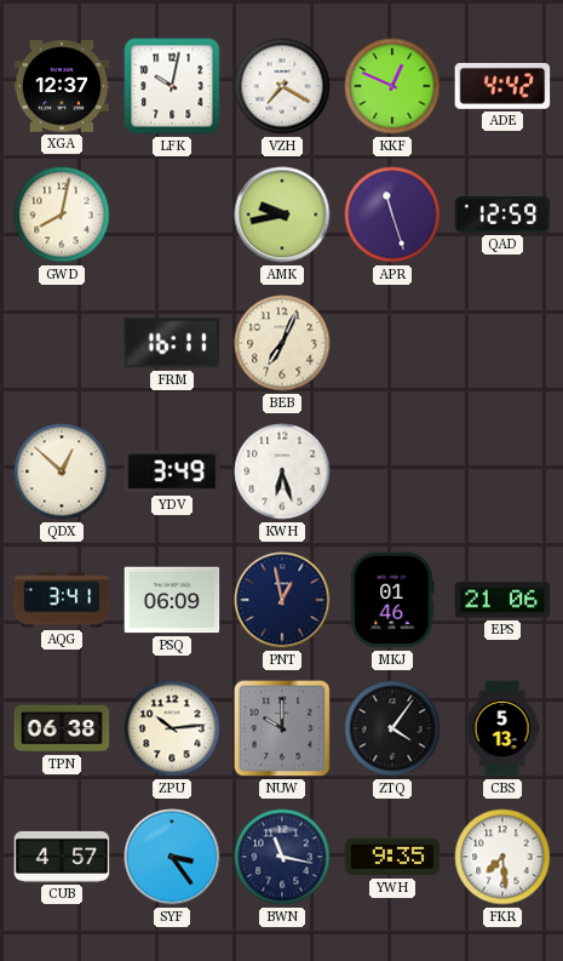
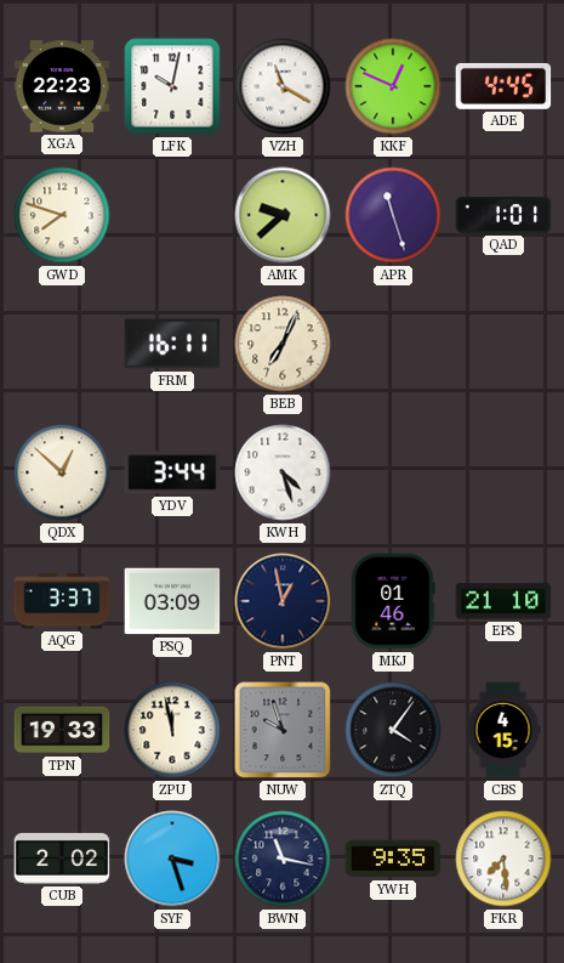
XGA: 12:37 -> 22:23 (62, 86)
VZH: 7:20 -> 11:20 (283, 86)
ADE: 4:42 -> 4:45 (503, 86)
GWD: 8:02 -> 7:48 (62, 215)
AMK: 9:43 -> 9:38 (283, 215)
QAD: 12:59 -> 1:01 (503, 215)
YDV: 3:49 -> 3:44 (172, 472)
KWH: 6:27 -> 4:27 (283, 472)
AQG: 3:41 -> 3:37 (62, 601)
PSQ: 06:09 -> 03:09 (172, 601)
EPS: 21:06 -> 21:10 (503, 601)
TPN: 06:38 -> 19:33 (62, 730)
ZPU: 10:14 -> 11:58 (172, 730)
NUW: 10:00 -> 9:57 (283, 730)
CBS: 5:13 -> 4:15 (503, 730)
CUB: 4:57 -> 2:02 (62, 859)
SYF: 3:24 -> 3:27 (172, 859)
